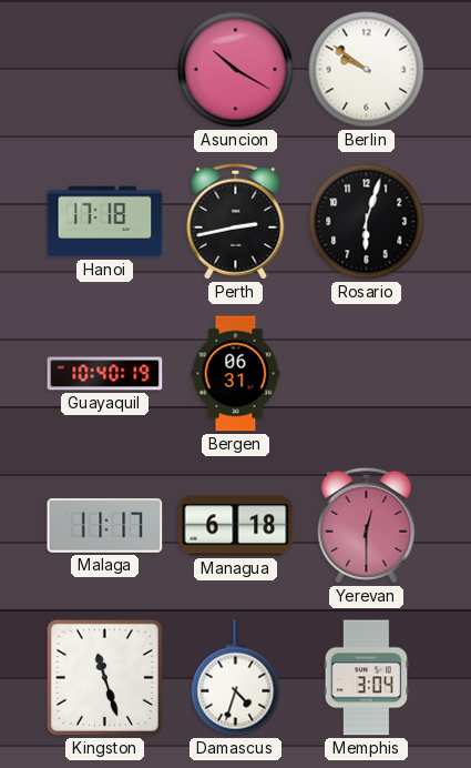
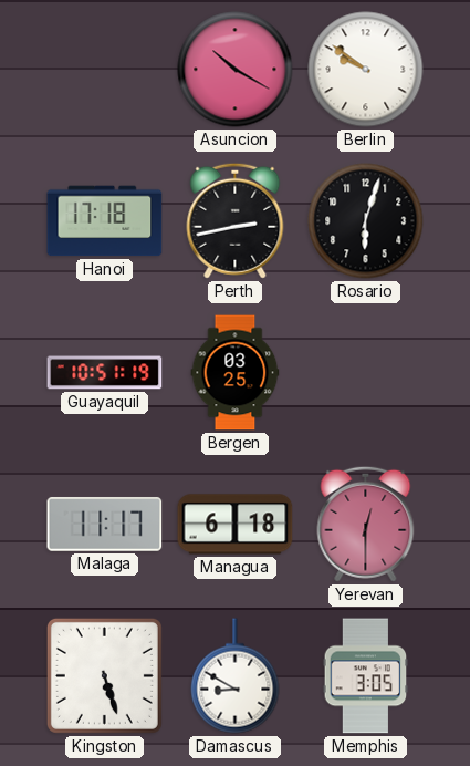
Guayaquil: 10:40 -> 10:51 (105, 373)
Bergen: 06:31 -> 03:25 (236, 373)
Kingston: 11:27 -> 5:27 (104, 675)
Damascus: 4:33 -> 8:50 (236, 676)
Memphis: 3:04 -> 3:05 (366, 676)
